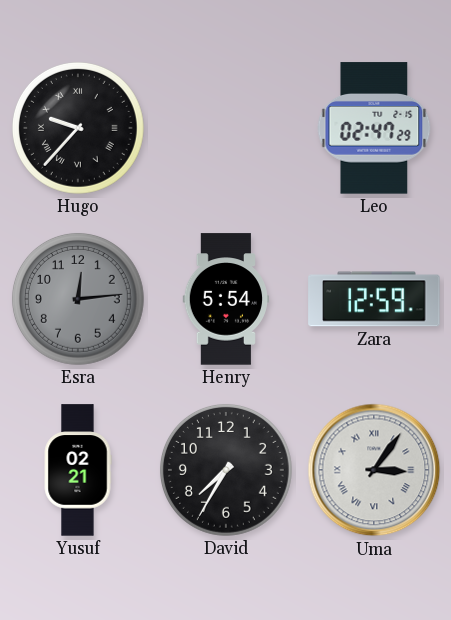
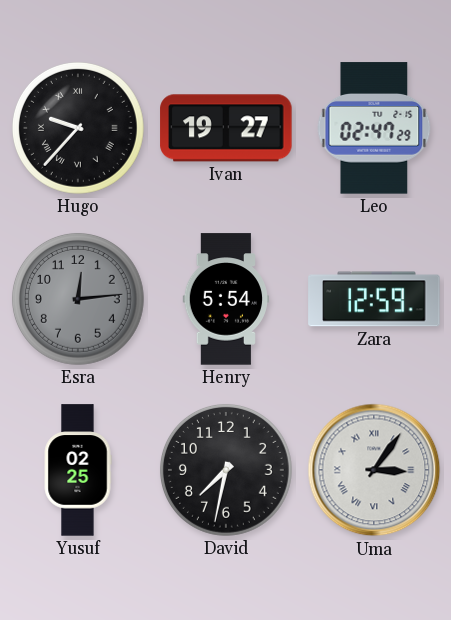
Ivan: none -> 19:27 (226, 128)
Yusuf: 02:21 -> 02:25 (78, 470)
David: 7:35 -> 7:32 (226, 470)
